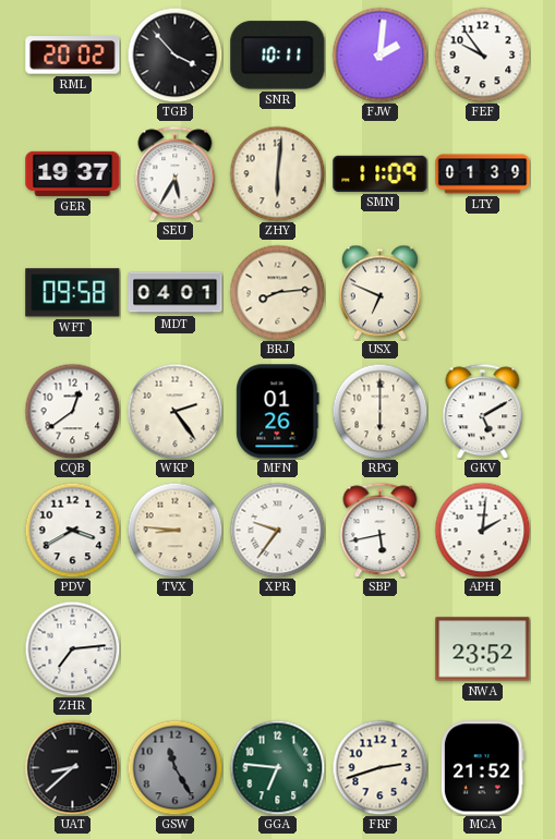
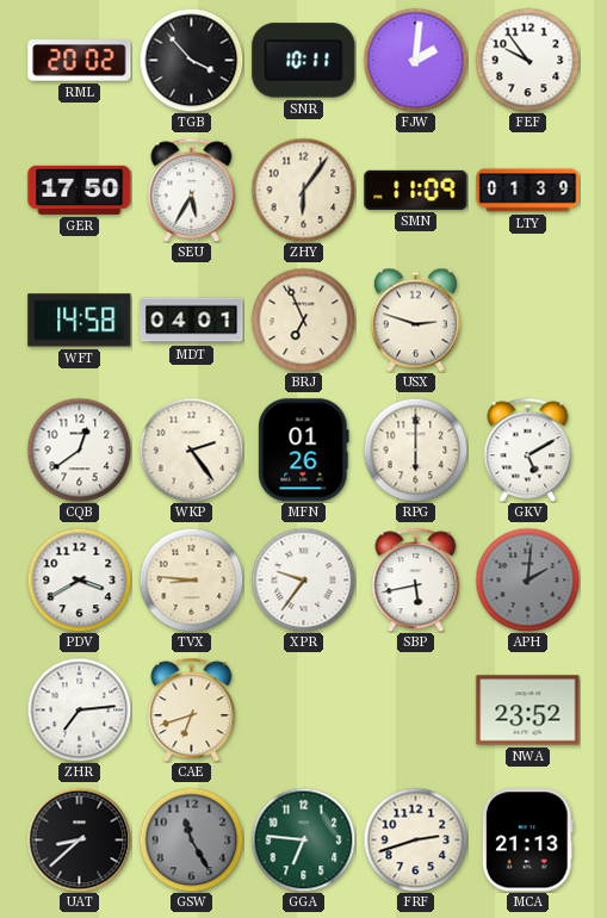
GER: 19:37 -> 17:50 (80, 190)
ZHY: 6:01 -> 6:06 (303, 190)
WFT: 09:58 -> 14:58 (80, 321)
BRJ: 8:14 -> 6:56 (303, 320)
USX: 6:49 -> 2:48 (415, 320)
APH dial: white -> grey (527, 579)
CAE: none -> 6:42 (192, 709)
MCA: 21:52 -> 21:13 (527, 841)
